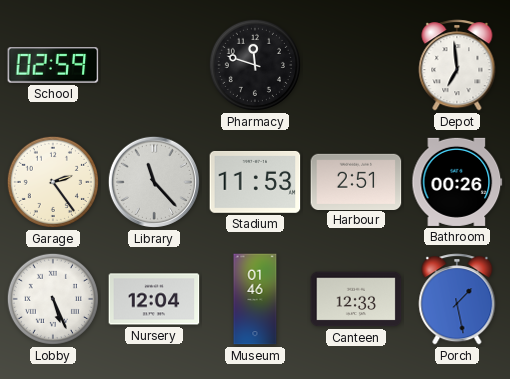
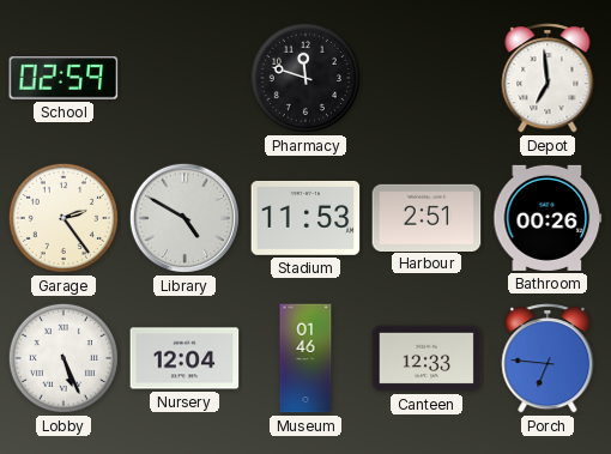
Library: 11:23 -> 4:50 (184, 218)
Porch: 1:28 -> 6:46 (548, 358)
